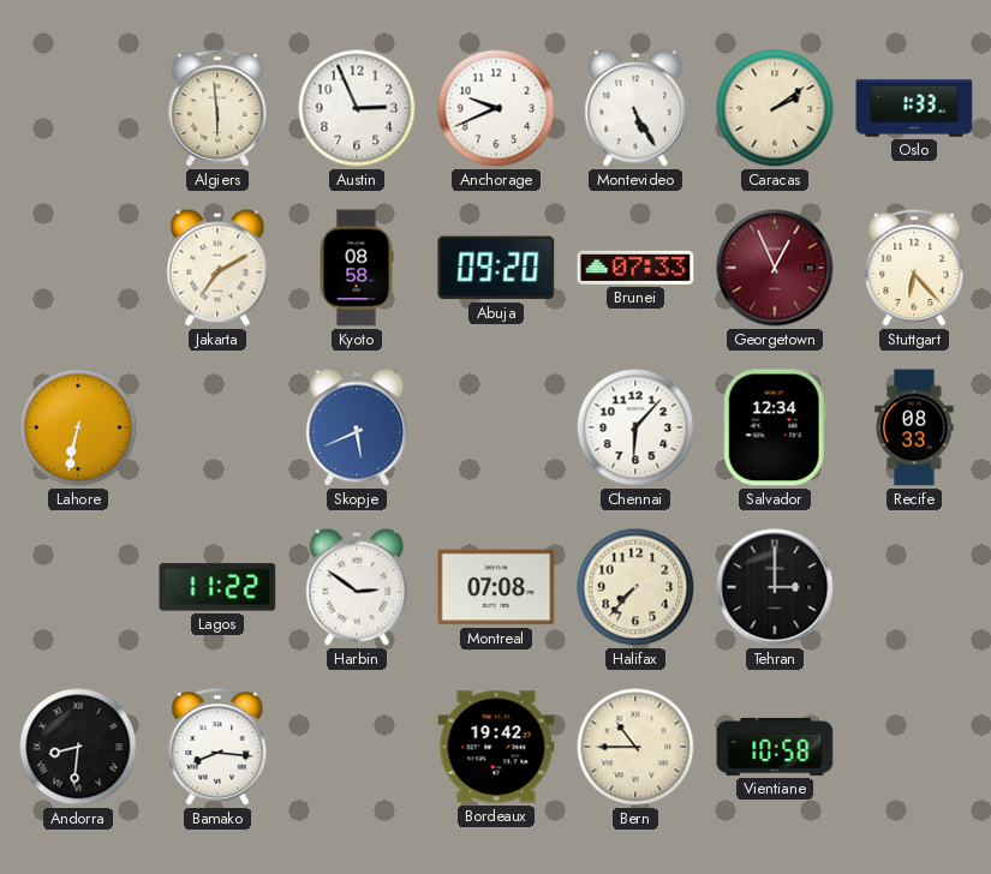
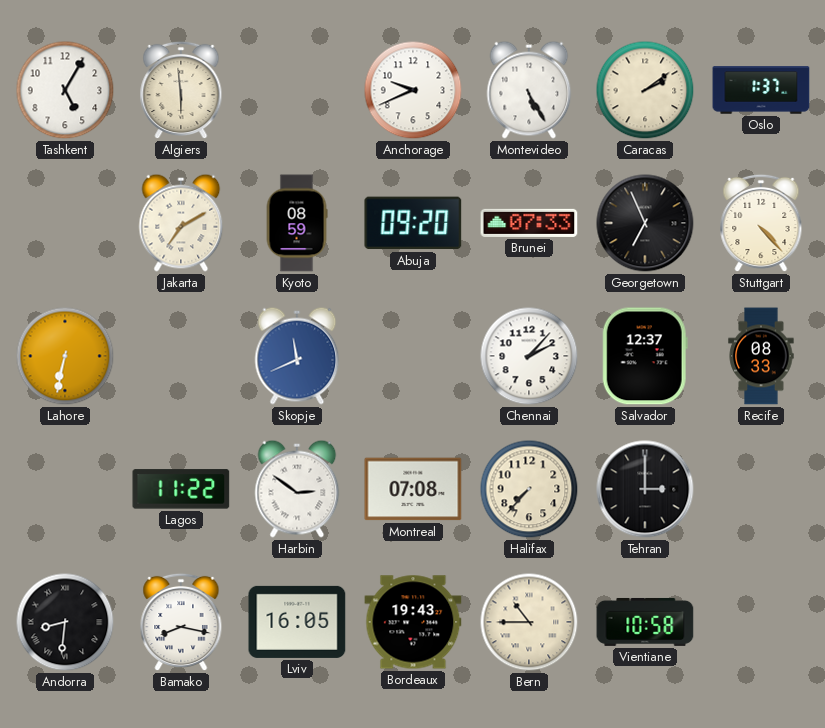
Tashkent: none -> 5:05 (65, 90)
Austin: 2:56 -> none (357, 108)
Oslo: 1:33 -> 1:37 (761, 90)
Kyoto: 08:58 -> 08:59 (297, 223)
Georgetown: 12:56 -> 6:56 (645, 223)
Georgetown dial: burgundy -> black (645, 223)
Stuttgart: 6:23 -> 4:23 (761, 223)
Skopje: 5:41 -> 11:41 (297, 356)
Chennai: 6:07 -> 2:07 (529, 356)
Salvador: 12:34 -> 12:37 (645, 356)
Bamako: 8:16 -> 8:17 (181, 622)
Lviv: none -> 16:05 (297, 622)
Bordeaux: 19:42 -> 19:43 (413, 622)
